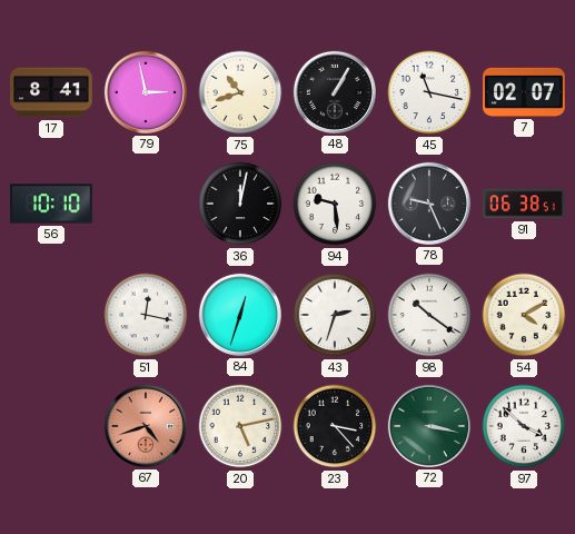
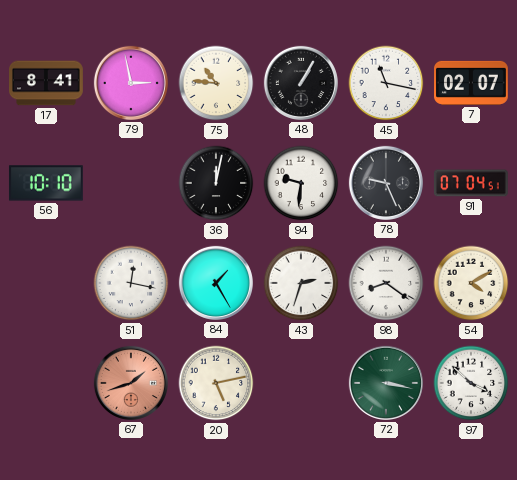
75: 10:42 -> 10:46 (216, 83)
94: 9:29 -> 9:31 (301, 183)
91: 06:38 -> 07:04 (471, 183)
84: 12:33 -> 1:25 (216, 283)
98: 10:21 -> 8:21 (386, 283)
67: 4:42 -> 1:42 (131, 383)
23: 3:23 -> none (335, 426)
